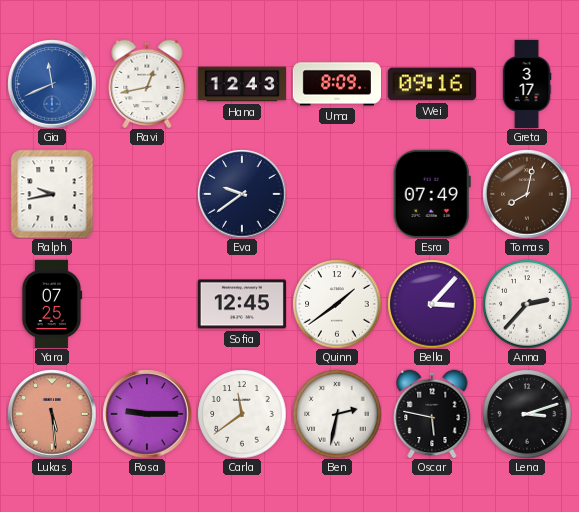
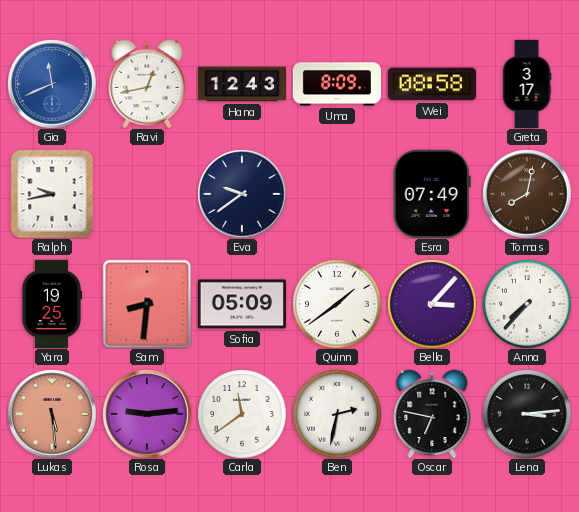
Wei: 09:16 -> 08:58 (432, 84)
Yara: 07:25 -> 19:25 (52, 304)
Sam: none -> 8:31 (147, 304)
Sofia: 12:45 -> 05:09 (242, 304)
Anna: 2:37 -> 7:37 (527, 304)
Rosa: 9:15 -> 9:14 (147, 414)
Oscar: 5:47 -> 6:47 (432, 414)
Lena: 3:12 -> 3:14 (527, 414)
